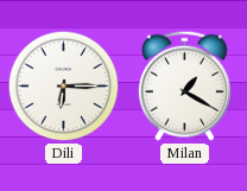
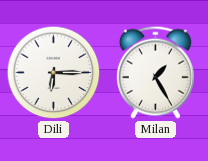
Milan: 1:20 -> 1:25 (155, 72)
